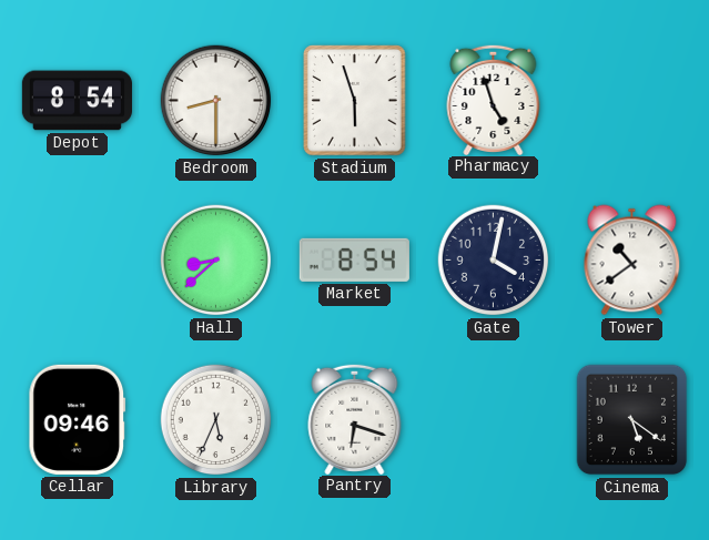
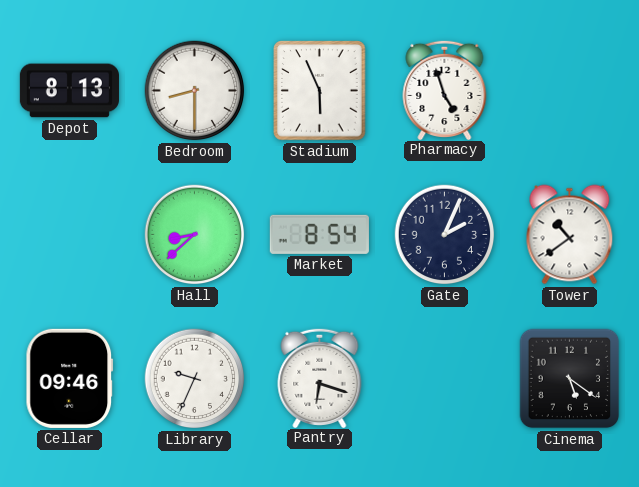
Depot: 8:54 -> 8:13 (69, 91)
Stadium: 5:57 -> 5:56 (320, 91)
Gate: 4:02 -> 2:04 (445, 235)
Library: 5:34 -> 9:34 (195, 379)
